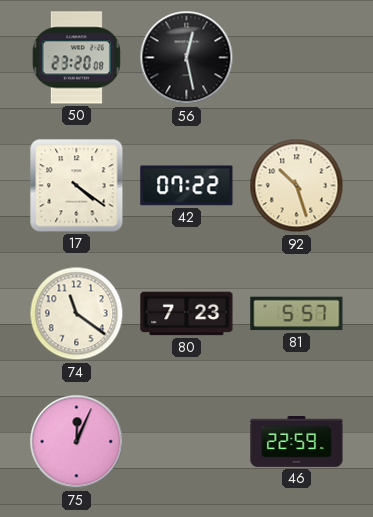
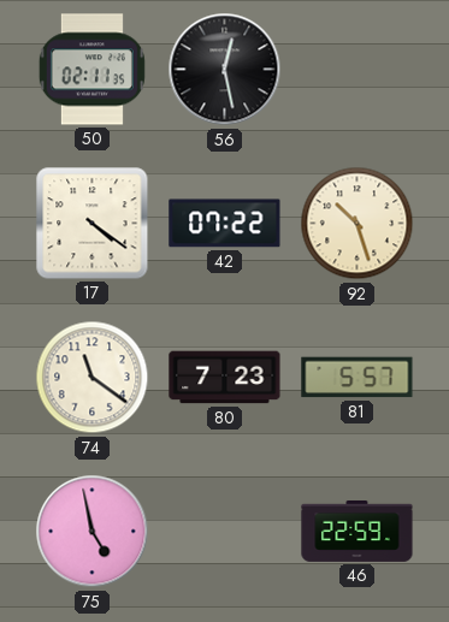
50: 23:20 -> 02:11 (91, 70)
75: 12:04 -> 4:58 (93, 532)
